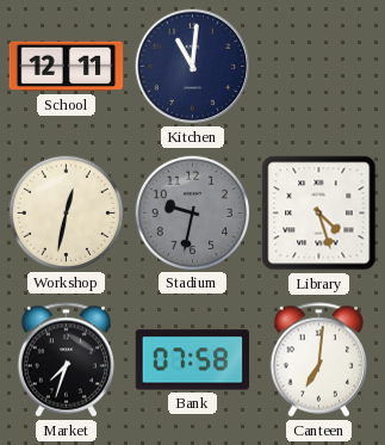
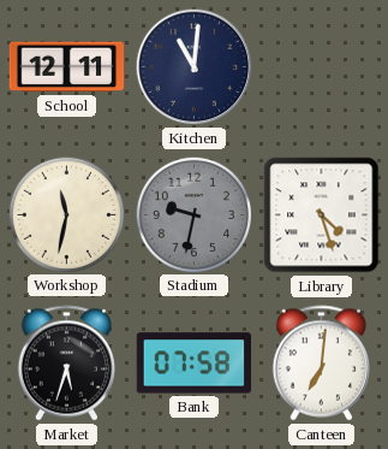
Workshop: 12:32 -> 11:32 (66, 214)
Market: 7:33 -> 5:33 (66, 364)
